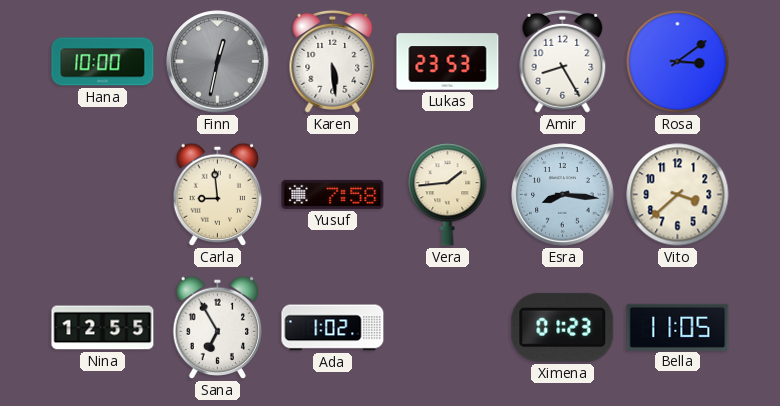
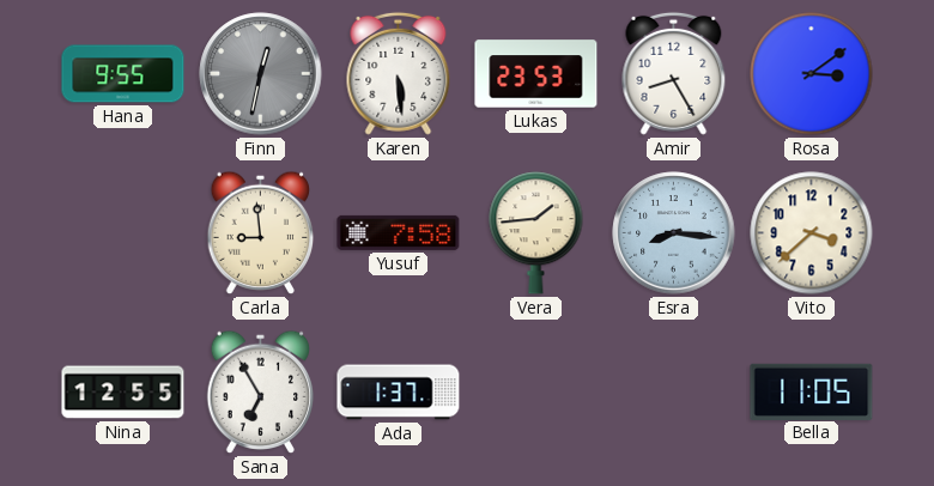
Hana: 10:00 -> 9:55 (123, 74)
Ada: 1:02 -> 1:37 (399, 393)
Ximena: 01:23 -> none (563, 327)
